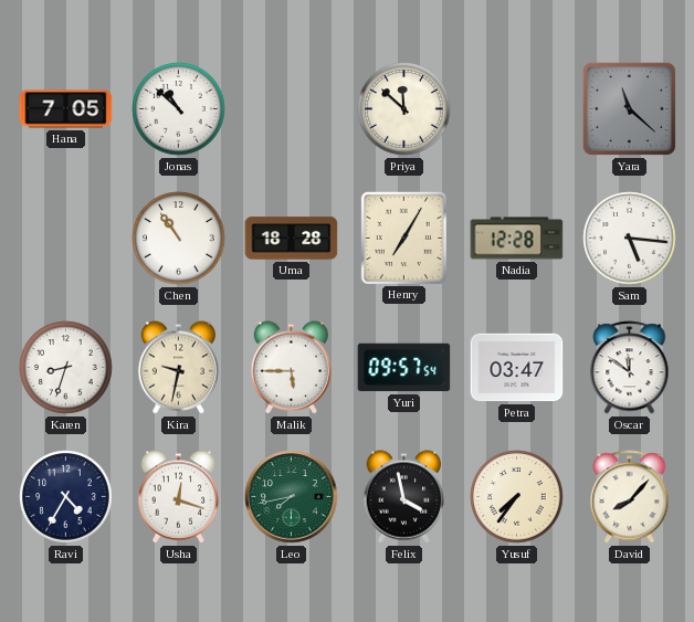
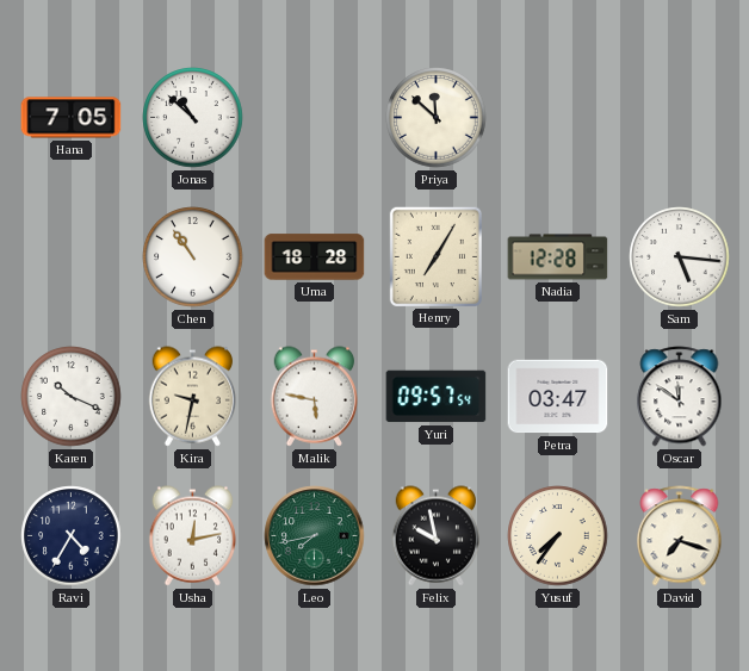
Yara: 11:22 -> none (630, 109)
Karen: 8:33 -> 10:19 (72, 397)
Malik: 5:45 -> 5:47 (314, 397)
Usha: 12:18 -> 12:13 (192, 536)
Felix: 3:58 -> 9:58 (435, 536)
David: 8:07 -> 7:18 (680, 536)
